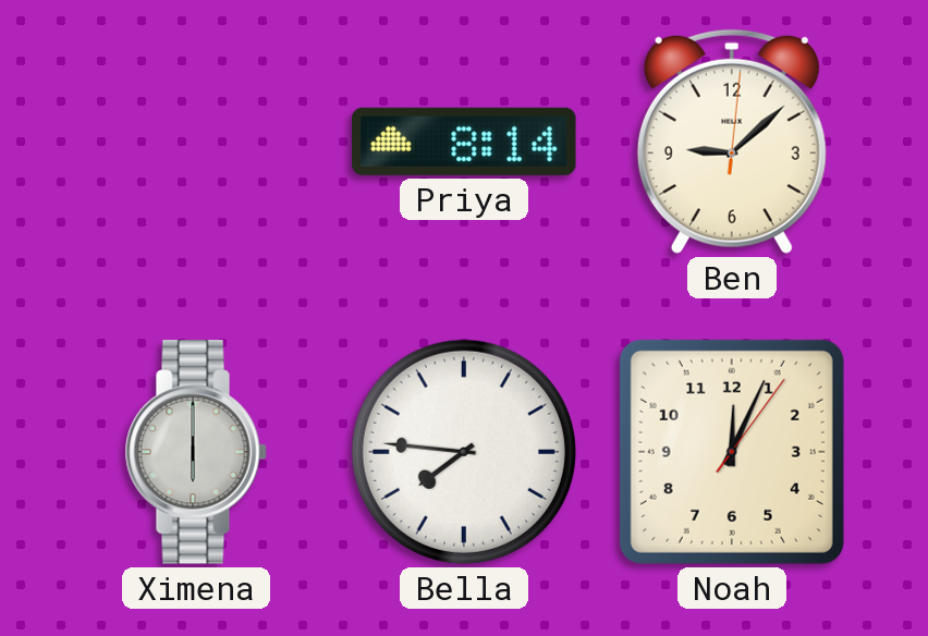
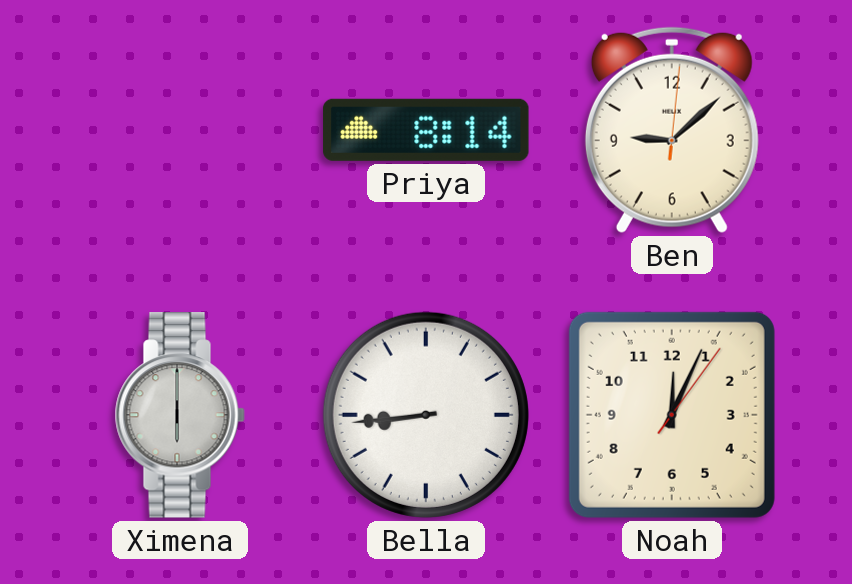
Bella: 7:46 -> 8:44 (426, 415)
